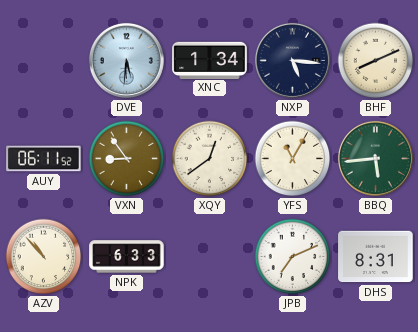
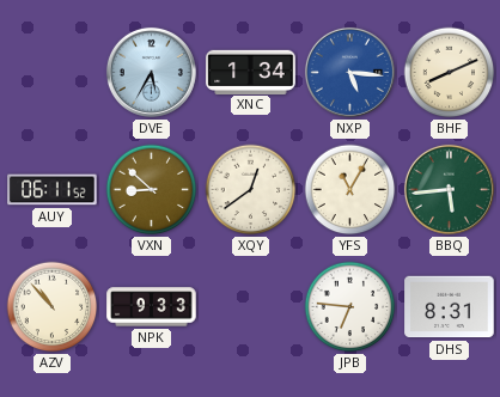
DVE: 5:31 -> 5:35 (151, 72)
NXP dial: navy -> blue (349, 72)
VXN: 8:54 -> 8:52 (152, 190)
NPK: 6:33 -> 9:33 (152, 307)
JPB: 7:11 -> 6:46 (350, 307)
